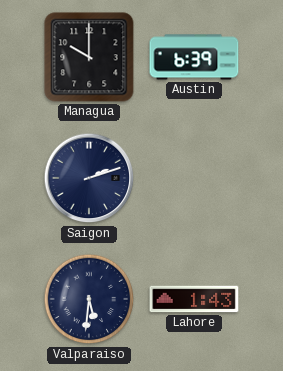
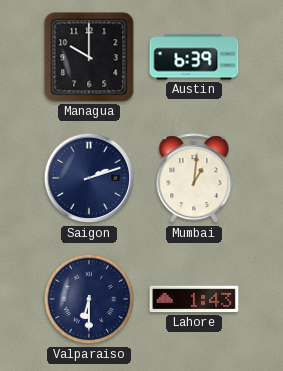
Mumbai: none -> 1:01 (194, 179)
Valparaiso: 5:31 -> 6:30 (89, 299)
